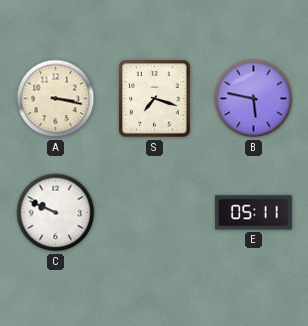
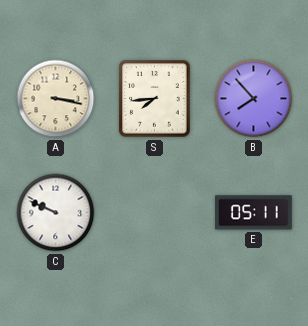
S: 7:18 -> 7:44 (155, 99)
B: 5:47 -> 7:53 (254, 99)
